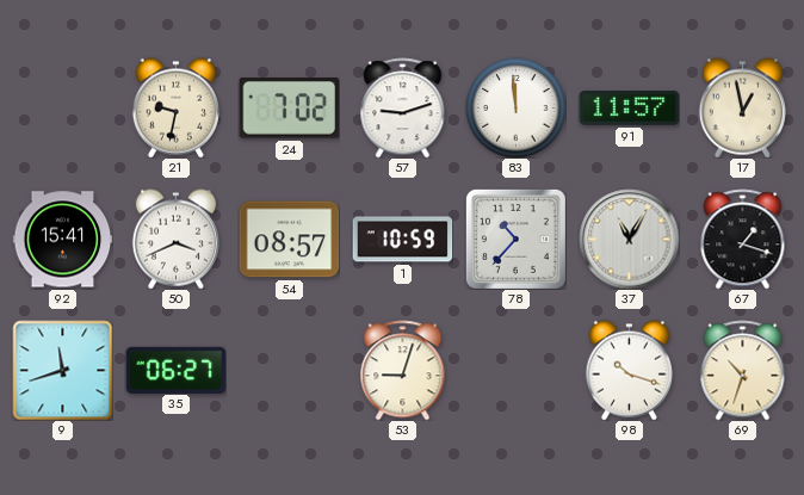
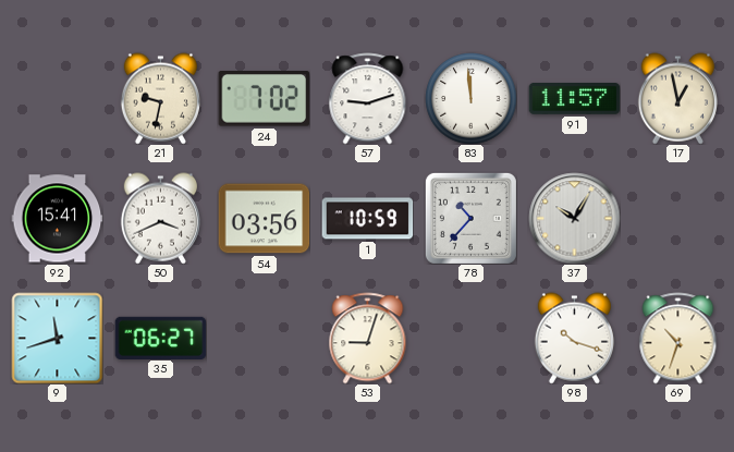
54: 08:57 -> 03:56 (264, 219)
37: 11:05 -> 10:05 (574, 218)
67: 1:18 -> none (743, 239)
